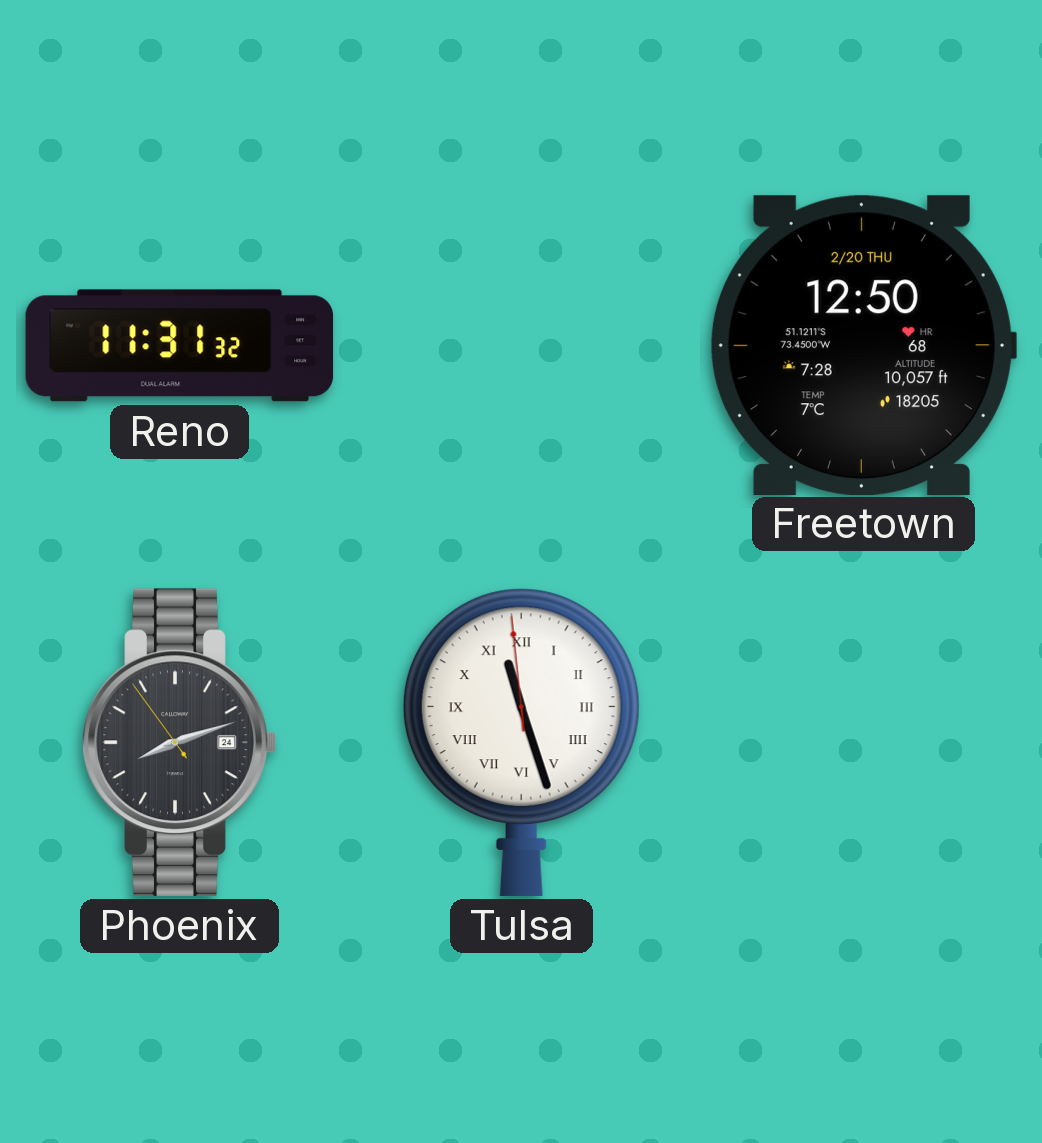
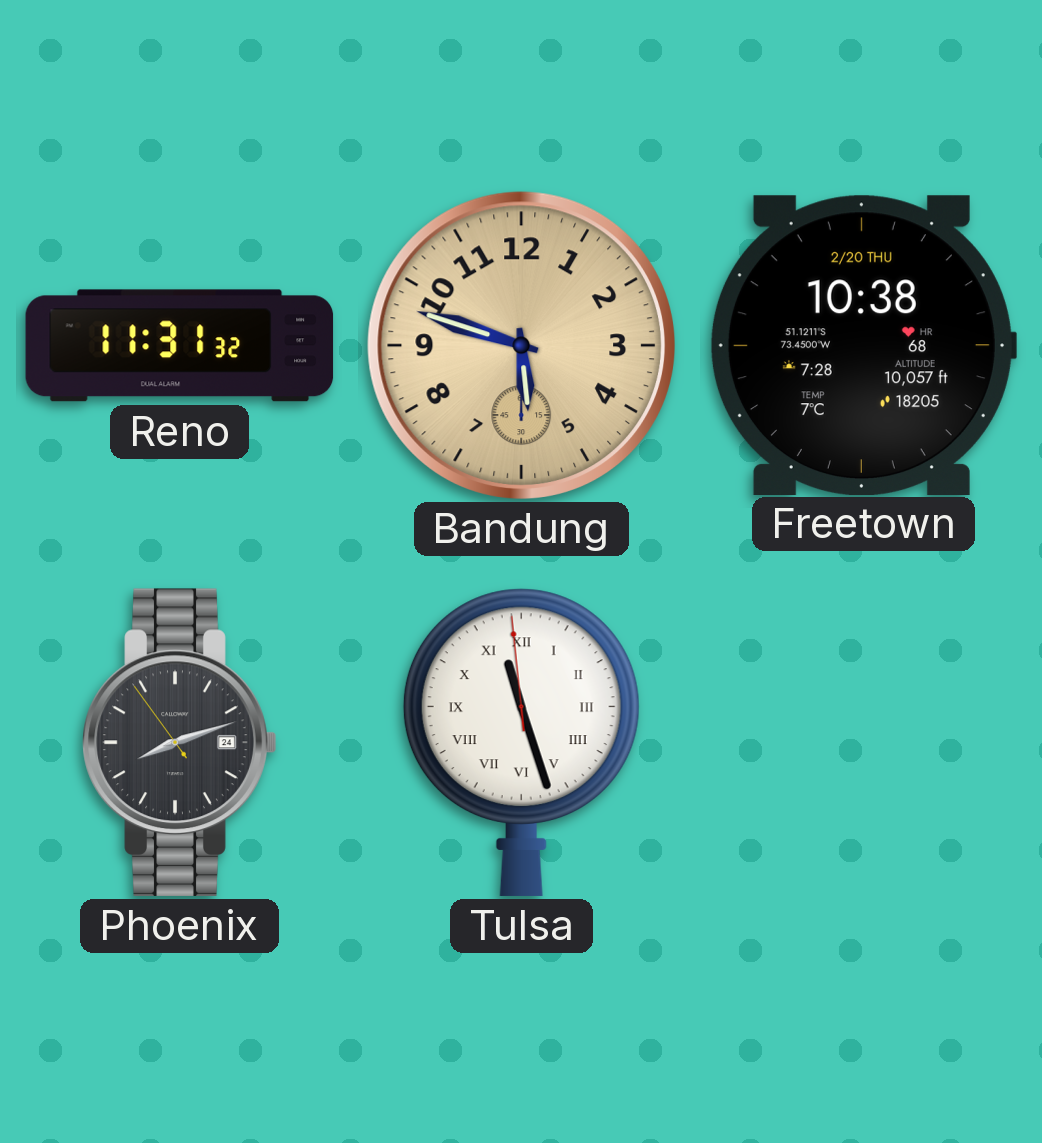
Bandung: none -> 5:48 (521, 345)
Freetown: 12:50 -> 10:38 (863, 345)
